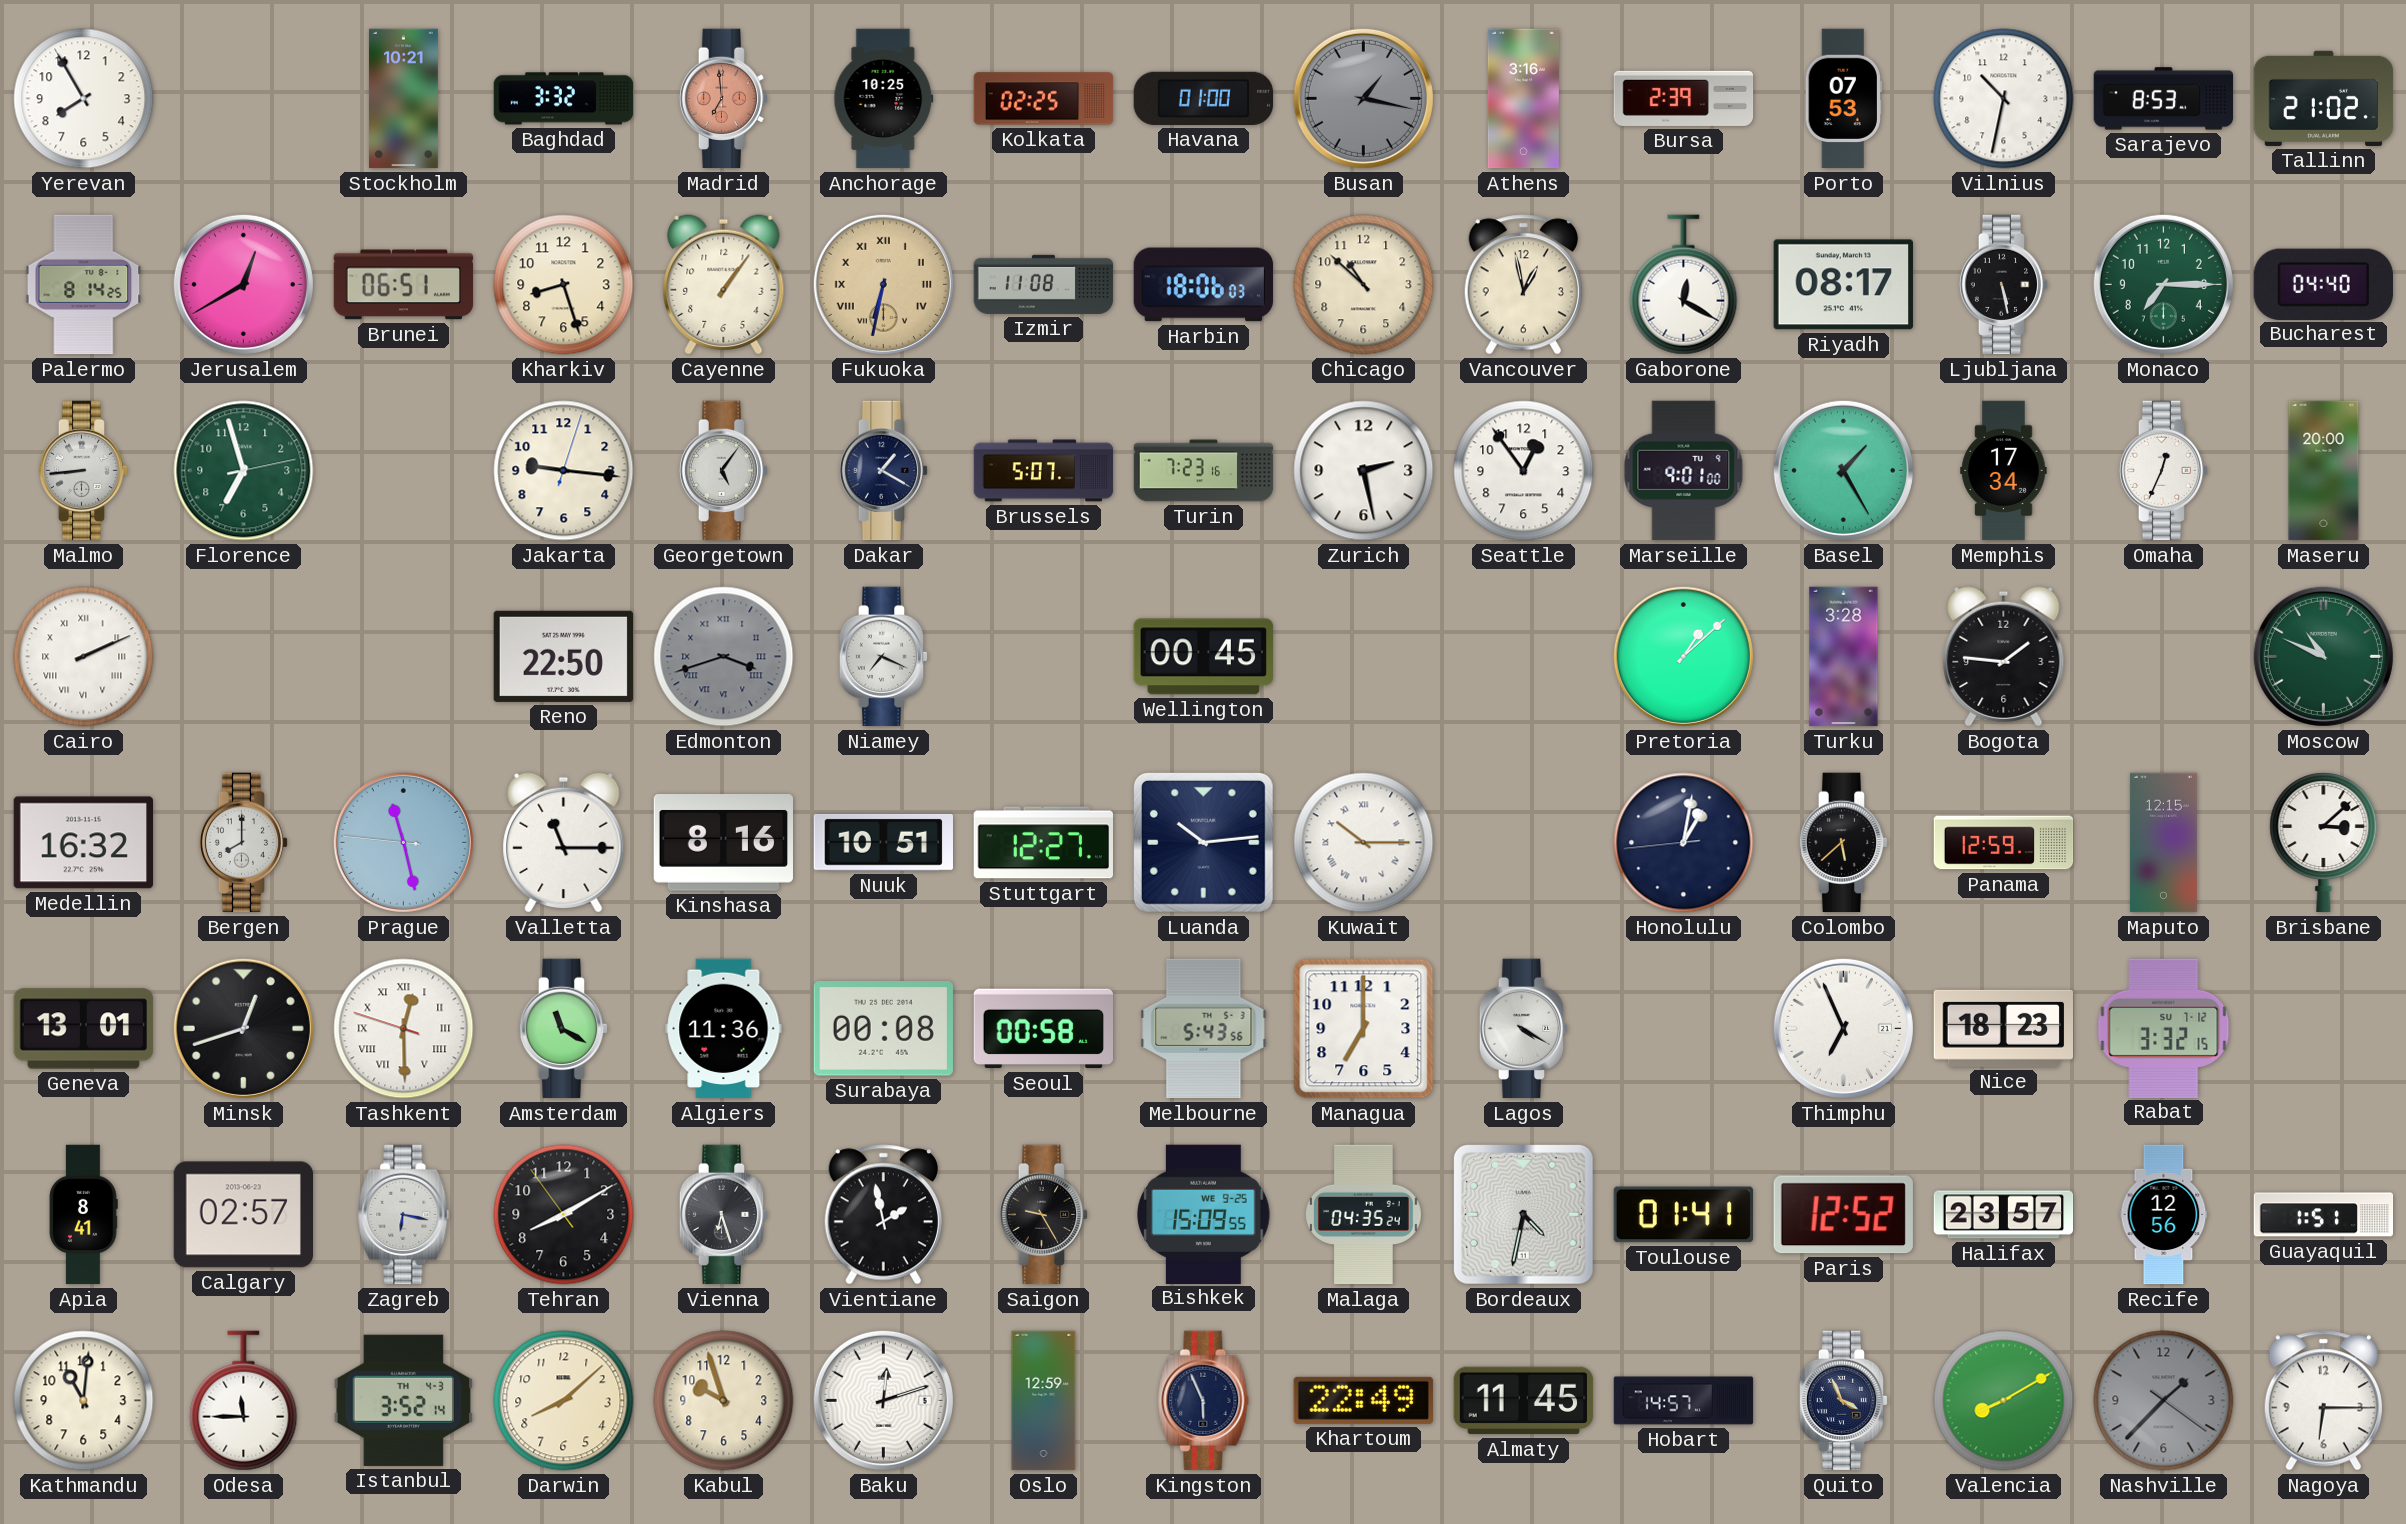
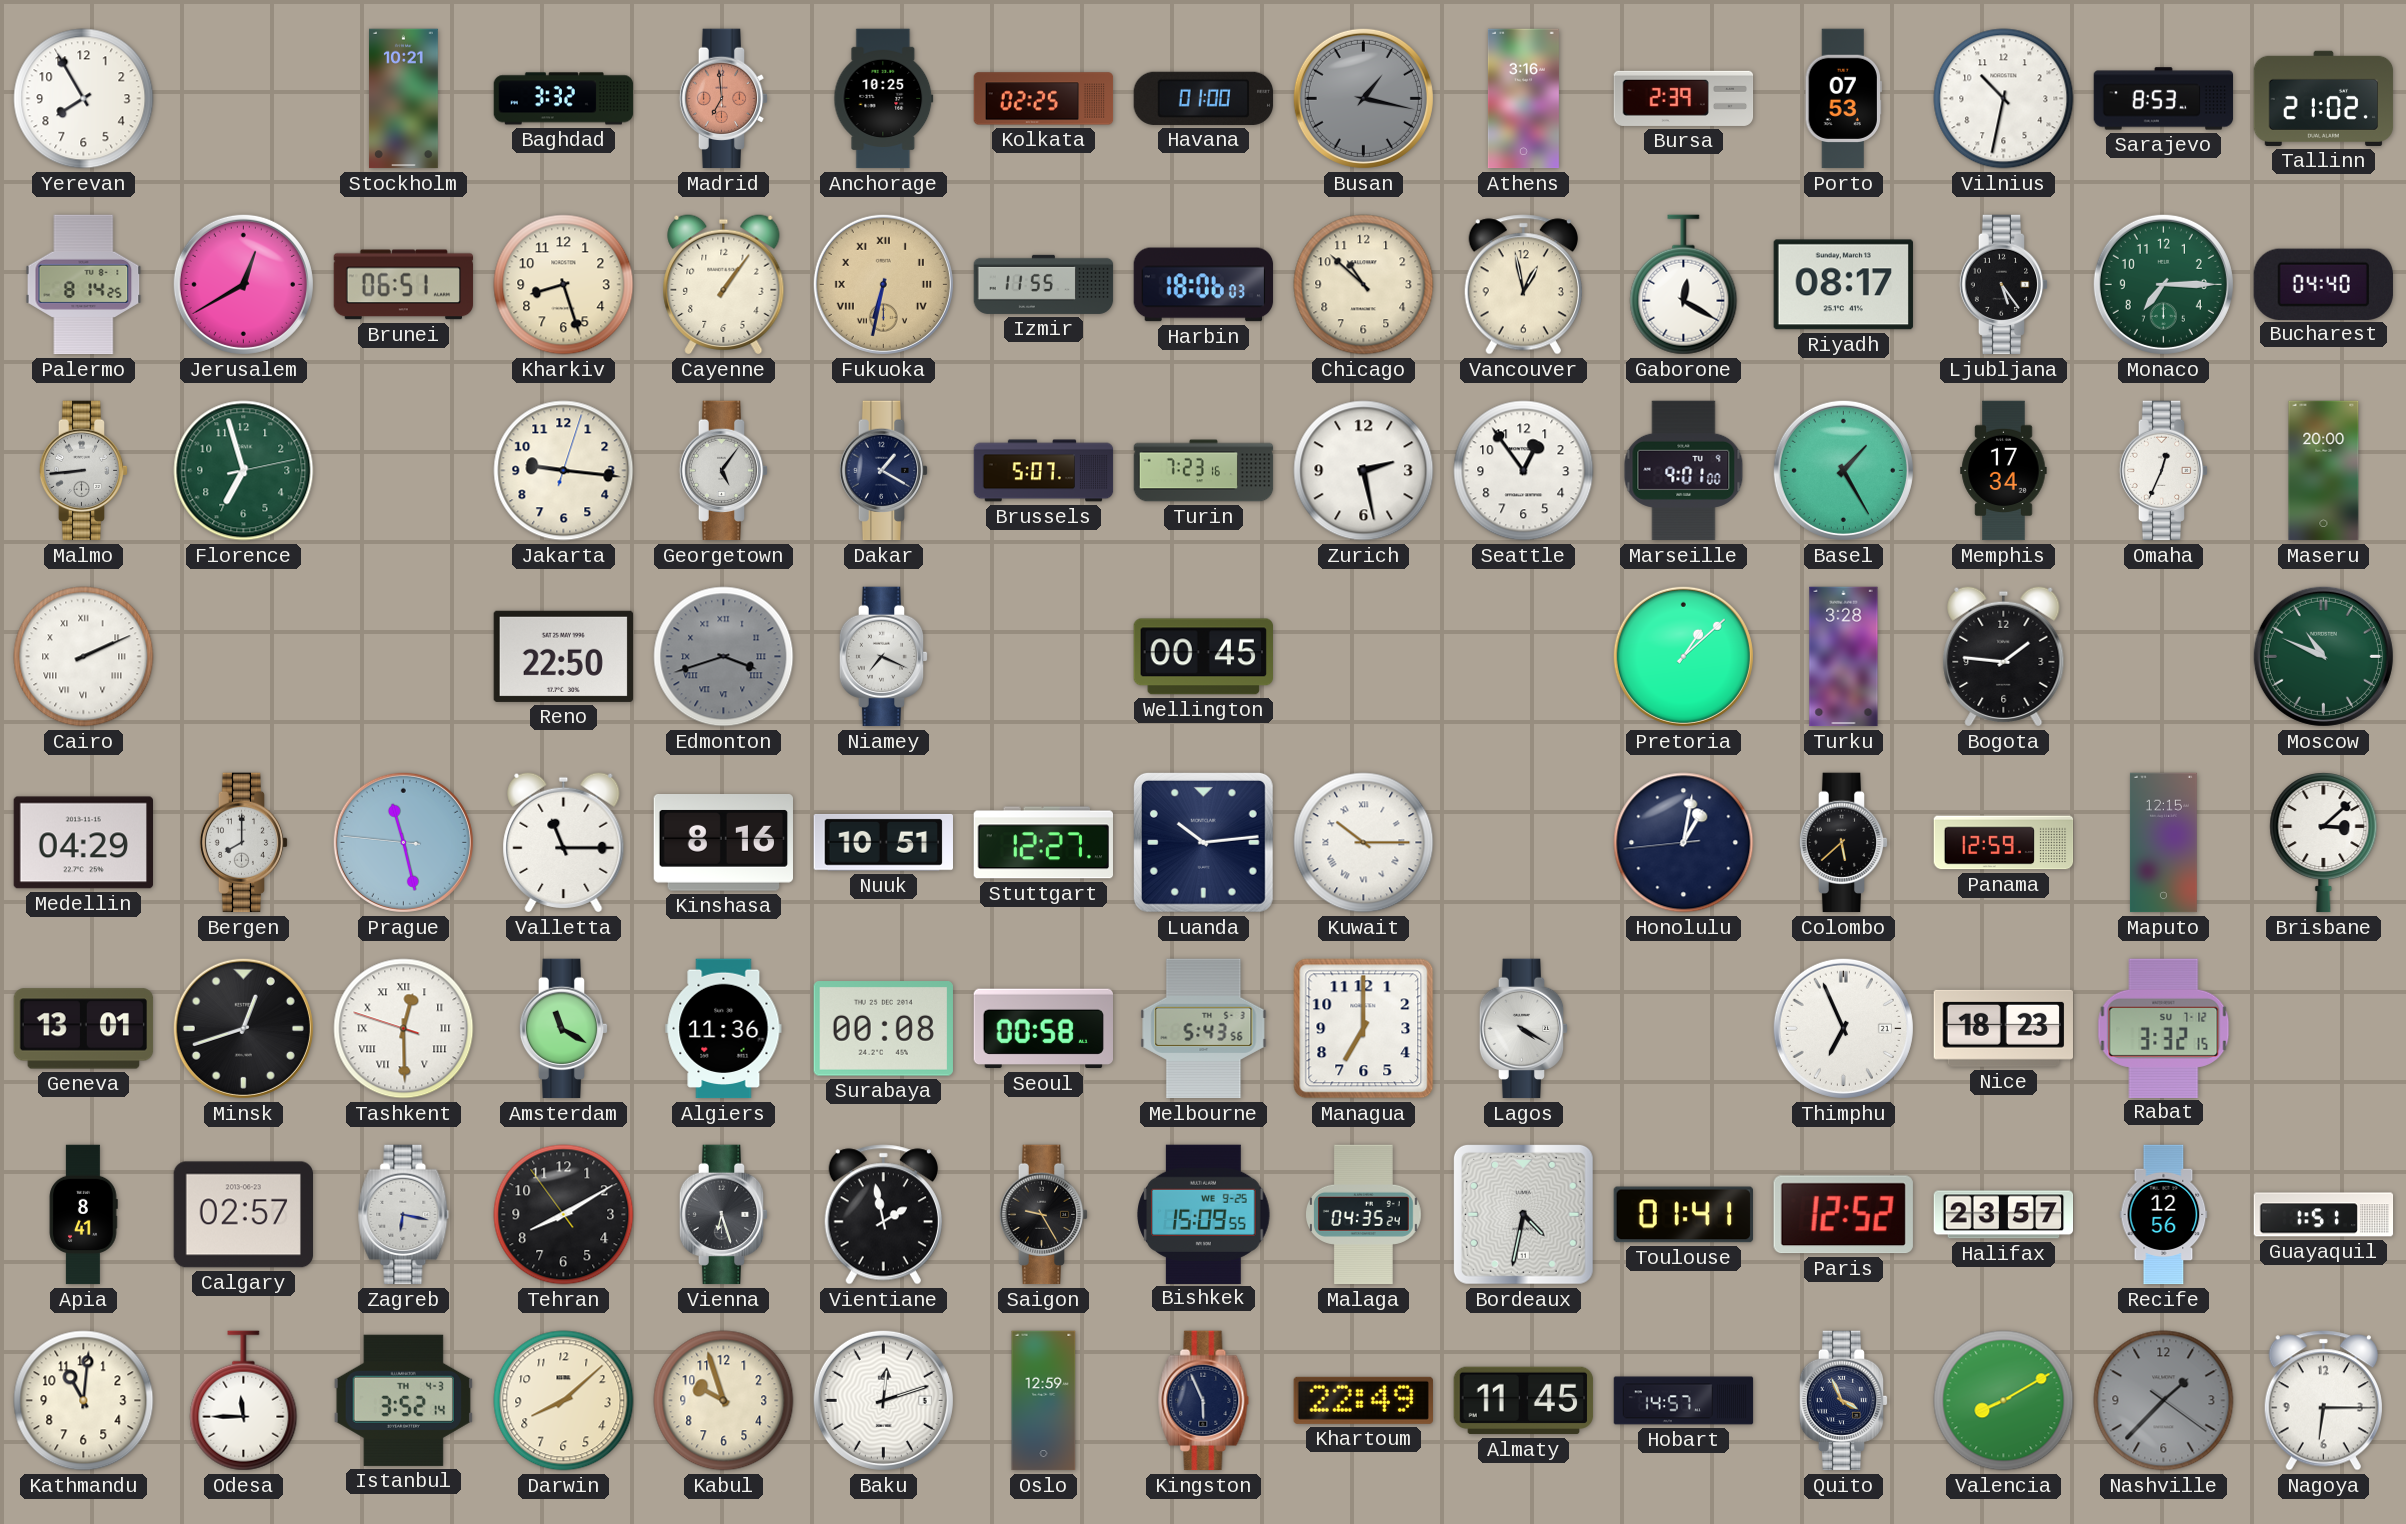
Izmir: 11:08 -> 11:55 (1044, 284)
Ljubljana: 5:28 -> 5:24 (2004, 285)
Medellin: 16:32 -> 04:29 (83, 843)
